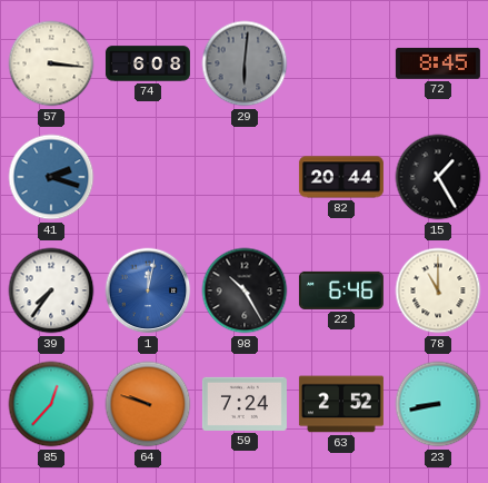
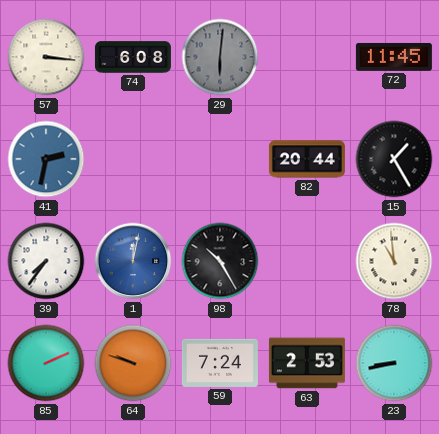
72: 8:45 -> 11:45 (394, 57)
41: 2:18 -> 2:32 (46, 159)
22: 6:46 -> none (341, 290)
78: 11:00 -> 10:59 (394, 261)
85: 12:37 -> 2:11 (46, 363)
63: 2:52 -> 2:53 (307, 363)
